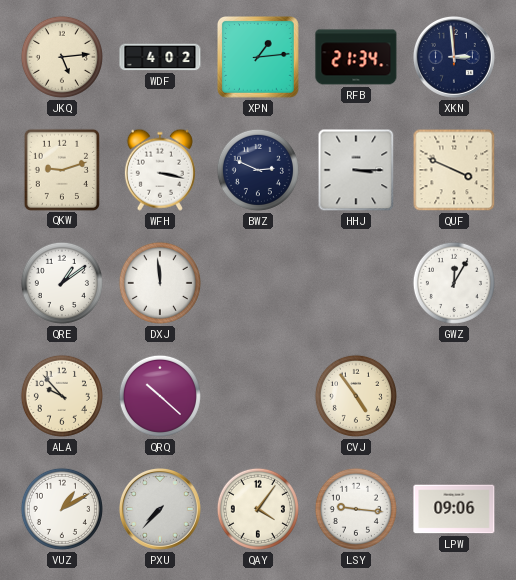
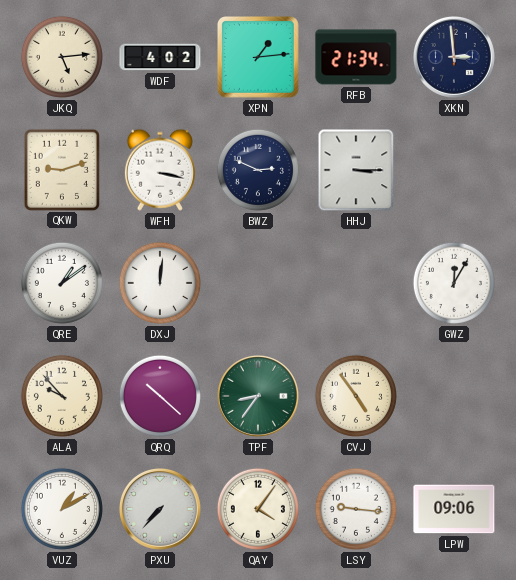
QUF: 3:49 -> none (454, 170)
DXJ: 11:59 -> 12:01 (160, 283)
TPF: none -> 8:36 (258, 396)
